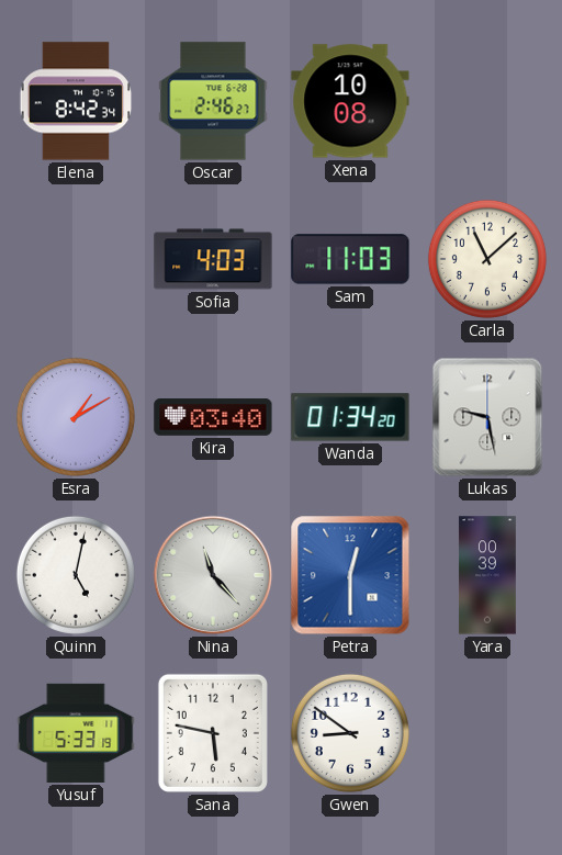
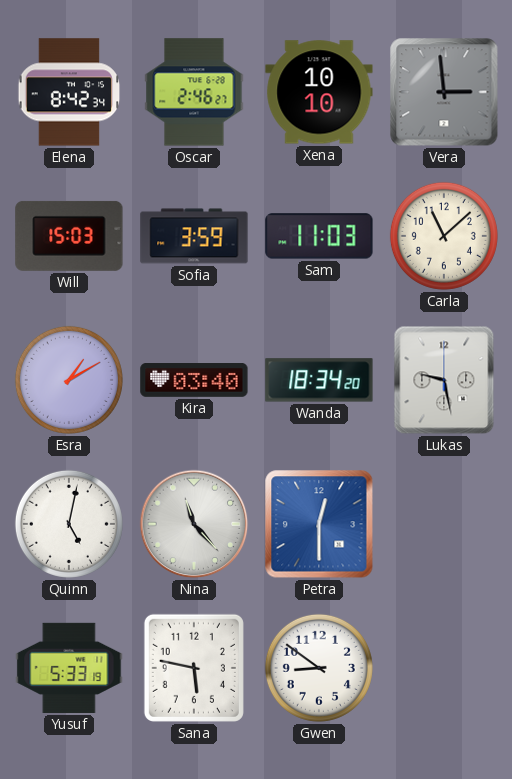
Xena: 10:08 -> 10:10 (319, 92)
Vera: none -> 2:59 (444, 92)
Will: none -> 15:03 (69, 236)
Sofia: 4:03 -> 3:59 (194, 236)
Wanda: 01:34 -> 18:34 (319, 380)
Yara: 00:39 -> none (487, 575)
